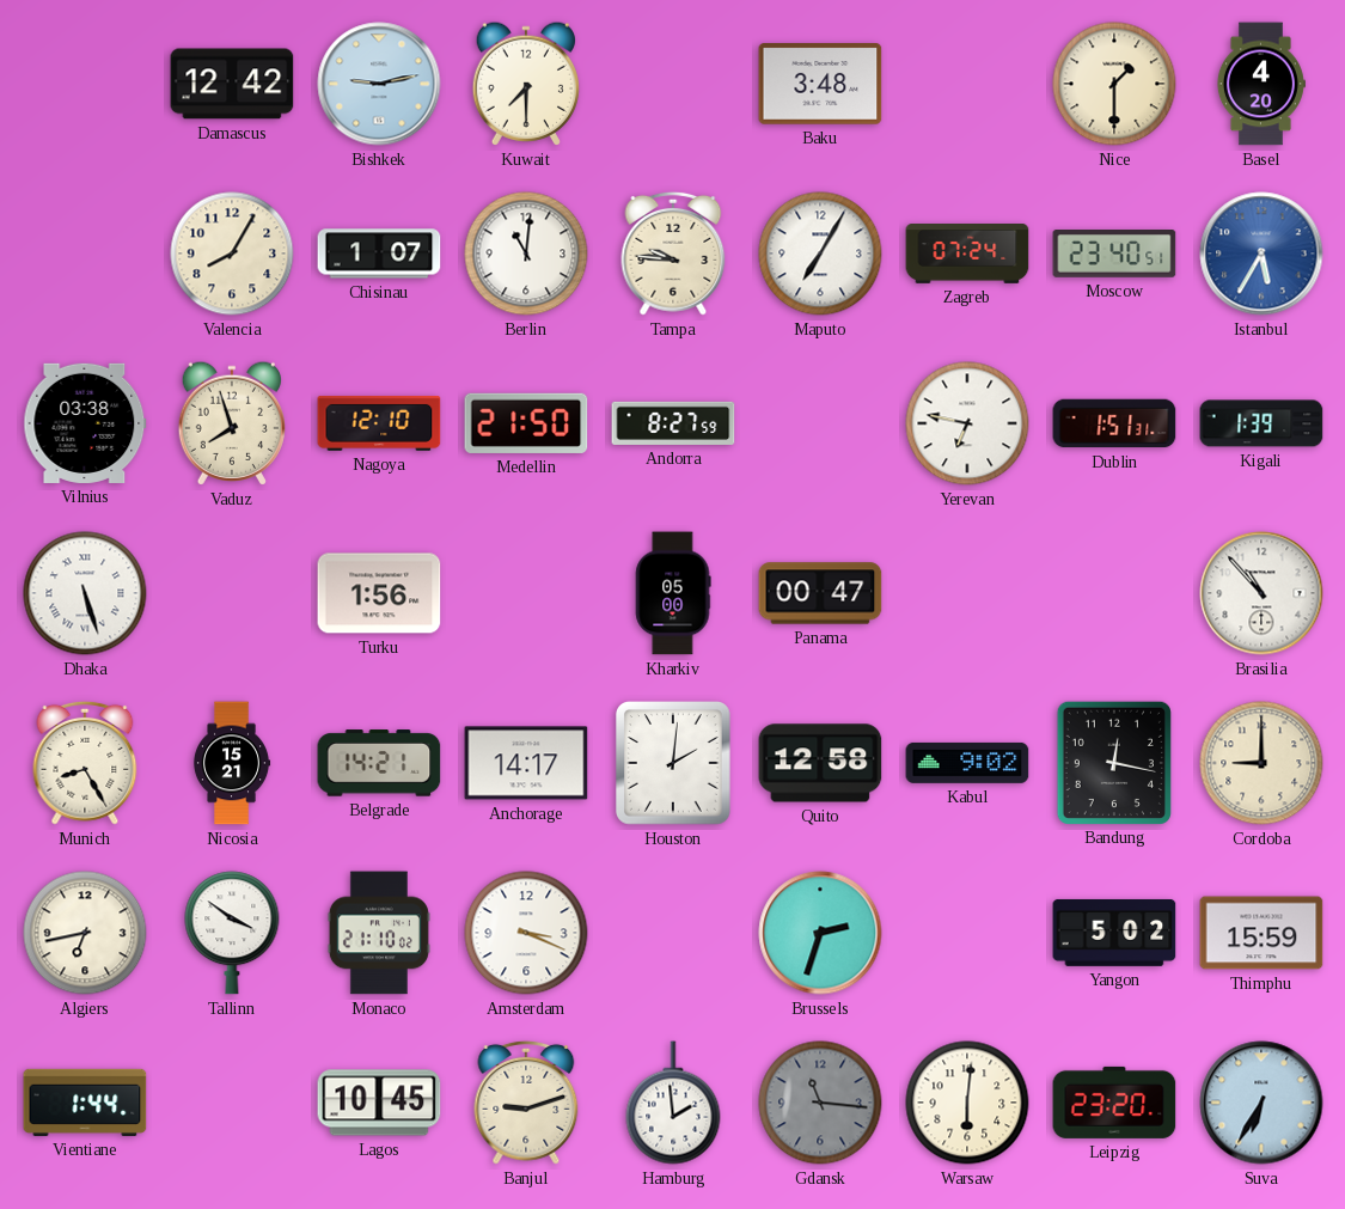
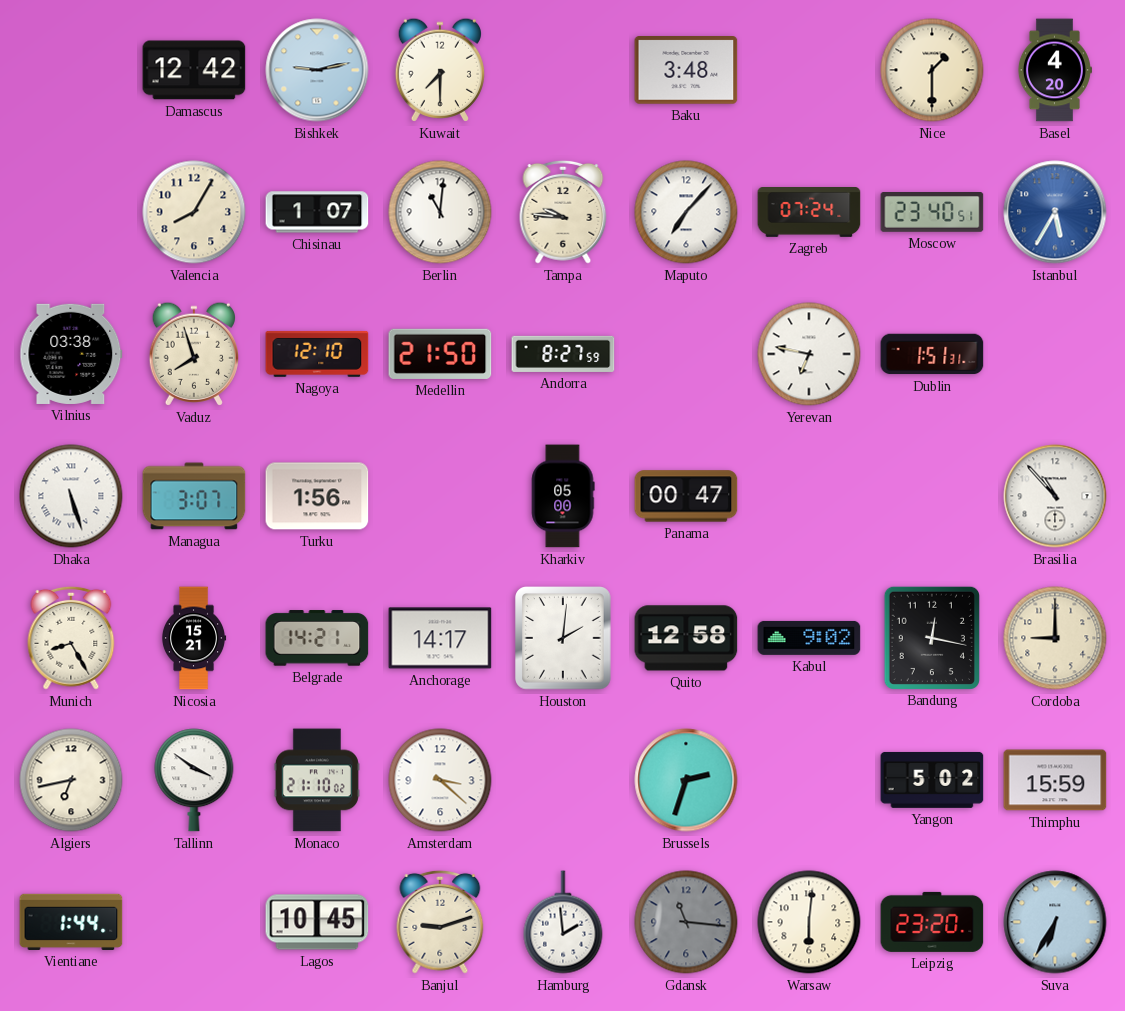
Maputo: 7:05 -> 7:07 (686, 212)
Kigali: 1:39 -> none (1261, 423)
Managua: none -> 3:07 (194, 496)
Amsterdam: 3:19 -> 3:22 (440, 780)
